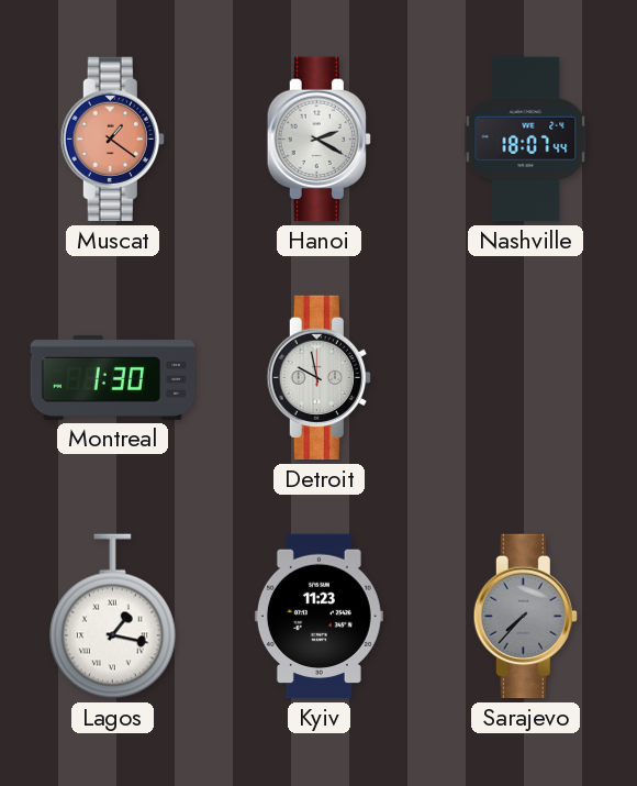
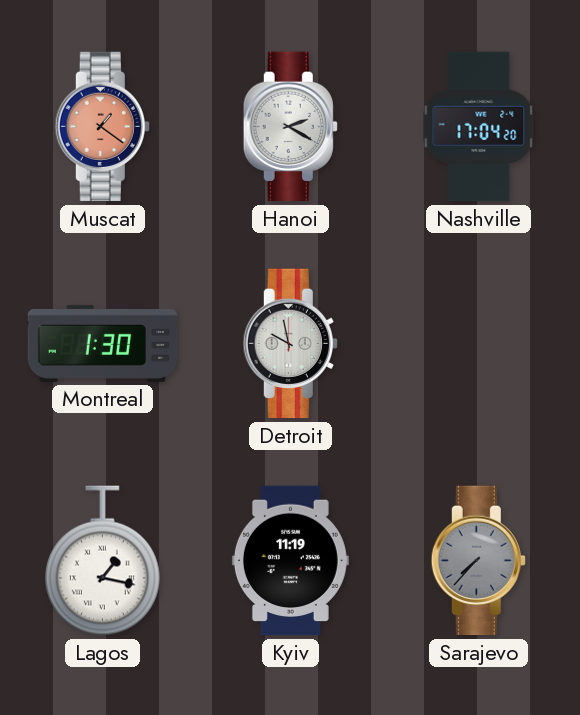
Nashville: 18:07 -> 17:04 (479, 127)
Kyiv: 11:23 -> 11:19 (290, 561)
